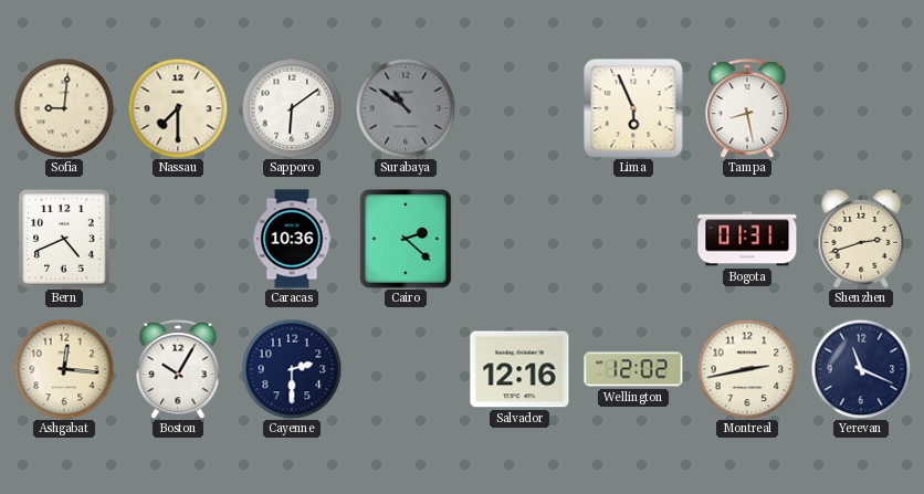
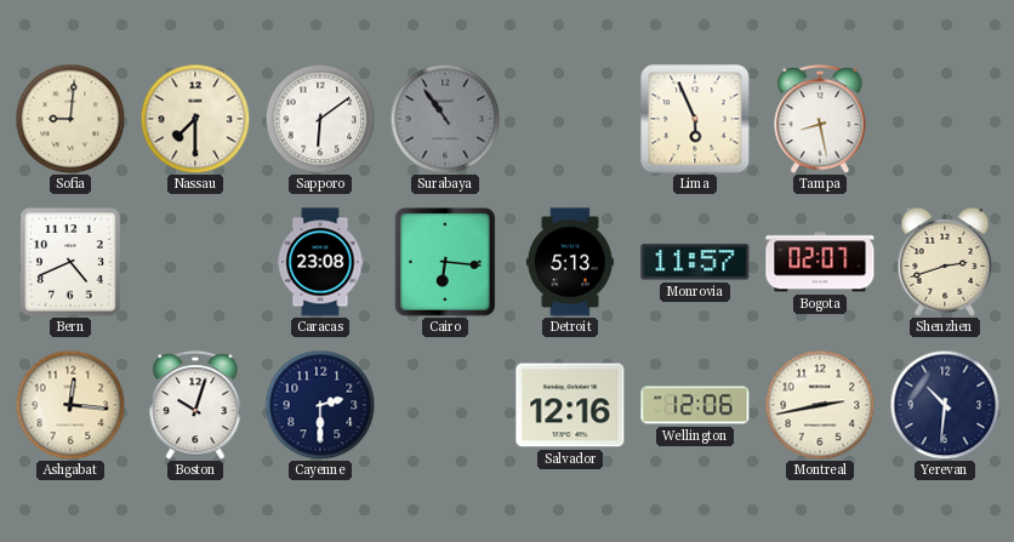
Surabaya: 10:51 -> 10:54 (445, 119)
Caracas: 10:36 -> 23:08 (320, 262)
Cairo: 2:22 -> 6:16 (446, 263)
Detroit: none -> 5:13 (570, 262)
Monrovia: none -> 11:57 (695, 262)
Bogota: 01:31 -> 02:07 (820, 262)
Boston: 10:05 -> 10:03 (195, 405)
Wellington: 12:02 -> 12:06 (695, 405)
Yerevan: 11:19 -> 10:31 (945, 405)
